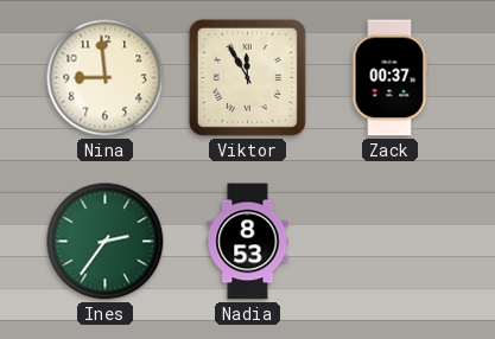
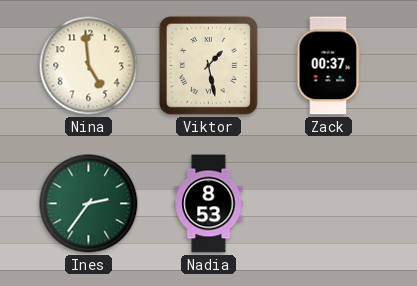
Nina: 8:59 -> 4:59 (89, 66)
Viktor: 11:55 -> 1:28 (208, 65)
